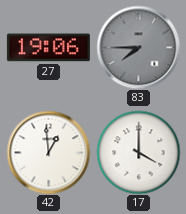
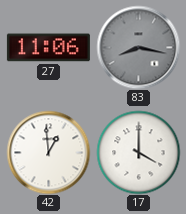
27: 19:06 -> 11:06 (48, 48)
83: 7:45 -> 8:17 (138, 47)
